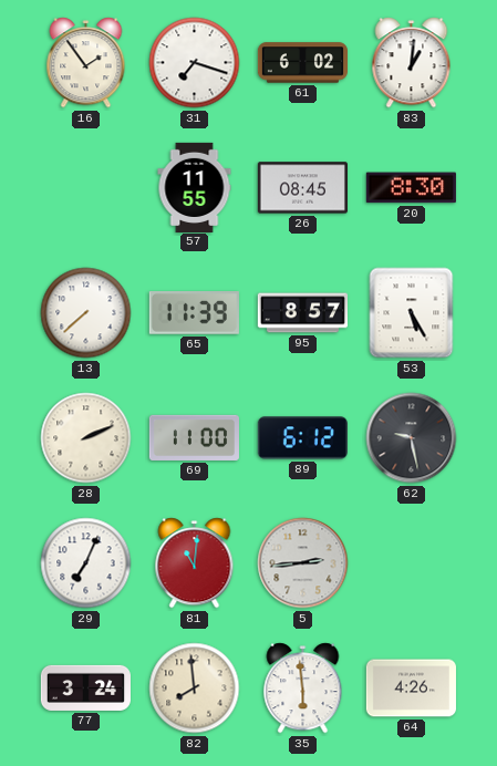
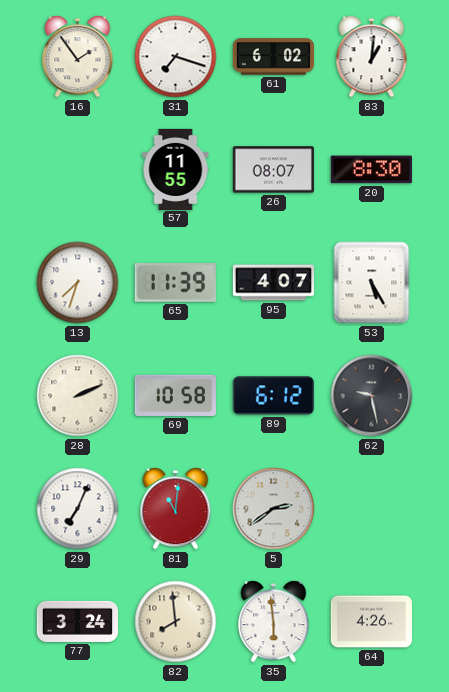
26: 08:45 -> 08:07 (273, 170)
13: 7:38 -> 7:33 (78, 283)
95: 8:57 -> 4:07 (273, 283)
69: 11:00 -> 10:58 (175, 395)
5: 2:44 -> 2:39 (274, 509)
